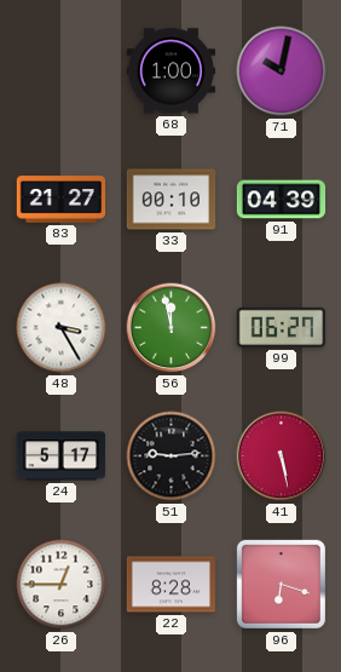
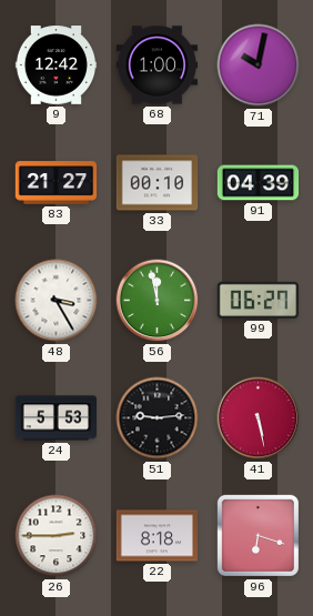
9: none -> 12:42 (57, 65)
24: 5:17 -> 5:53 (55, 418)
26: 12:45 -> 2:45 (57, 536)
22: 8:28 -> 8:18 (156, 536)
